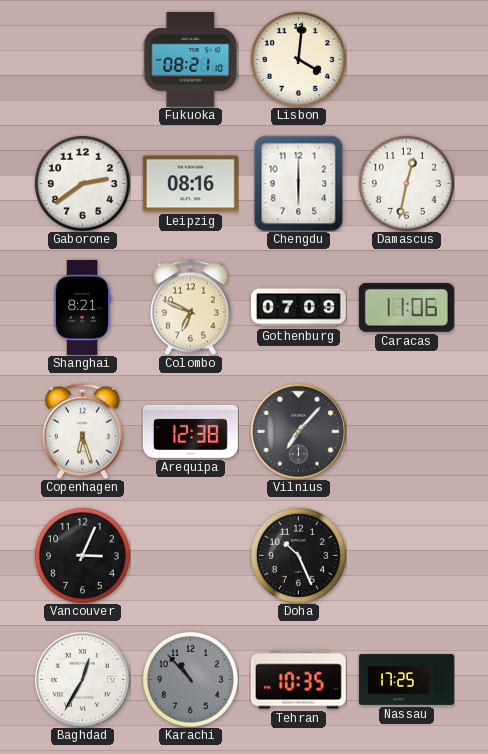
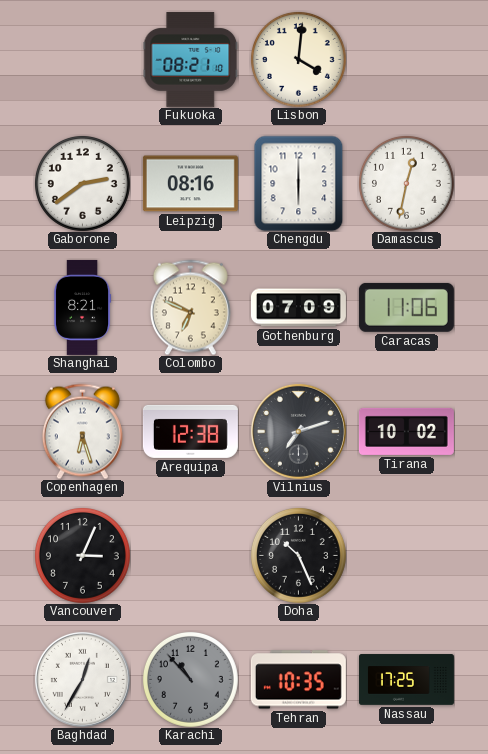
Vilnius: 7:07 -> 7:12 (298, 431)
Tirana: none -> 10:02 (406, 431)
